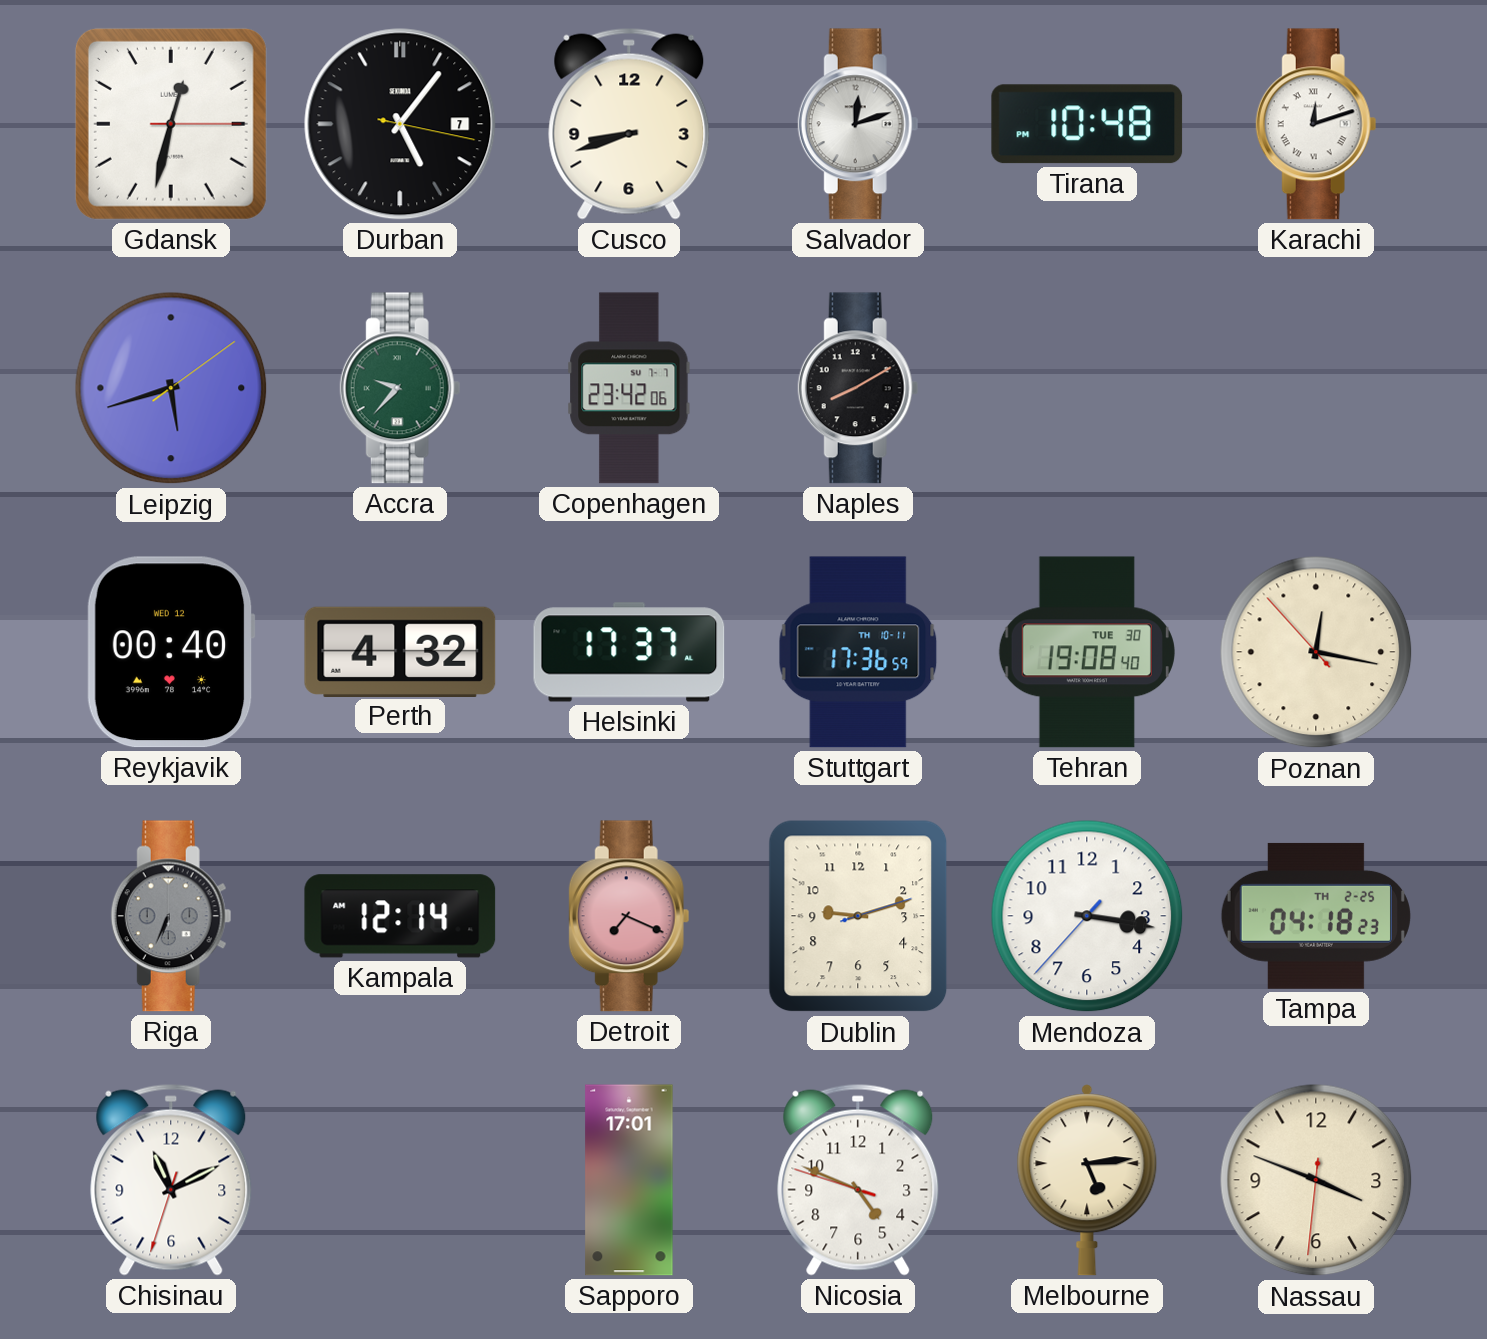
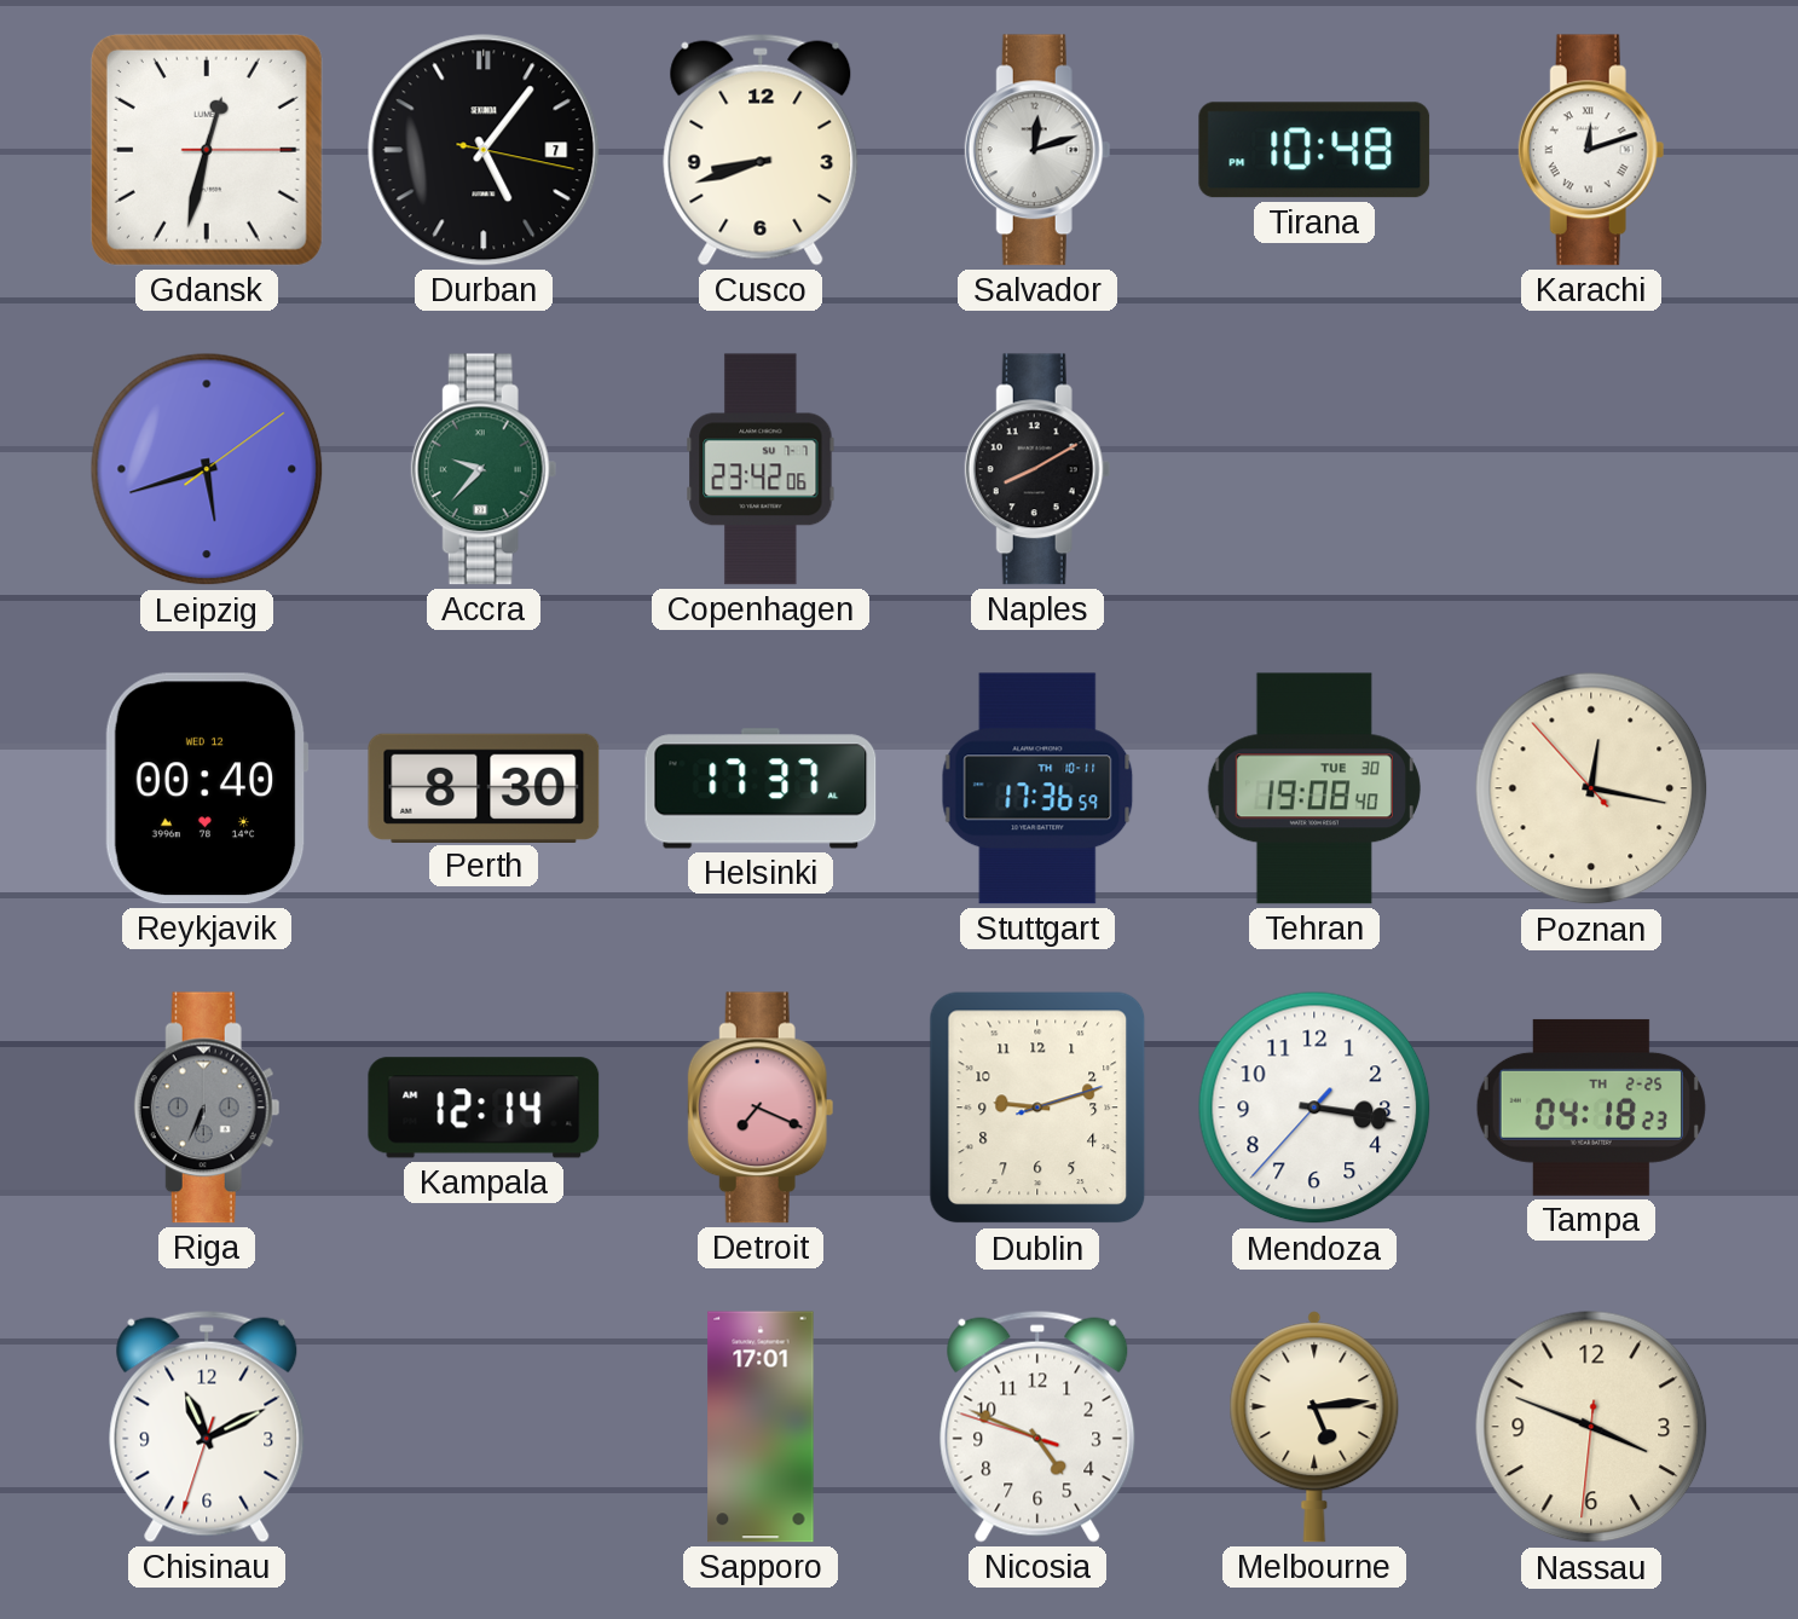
Perth: 4:32 -> 8:30 (484, 787)
